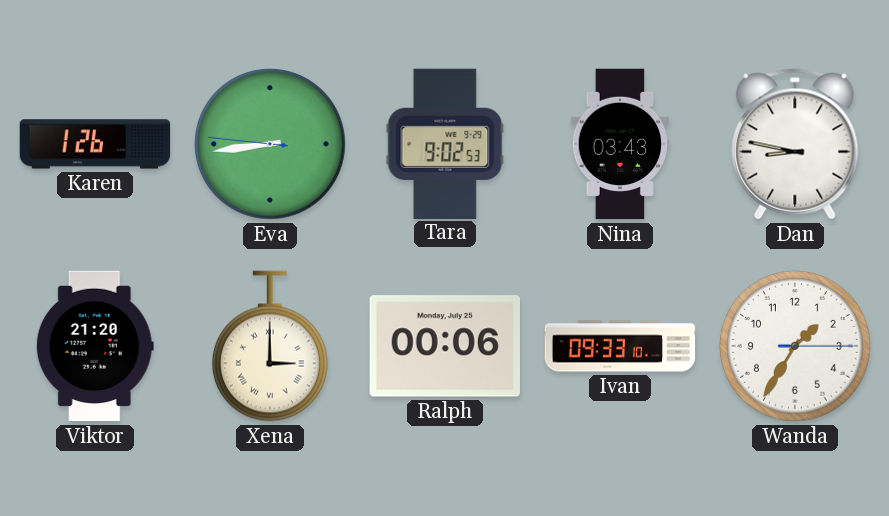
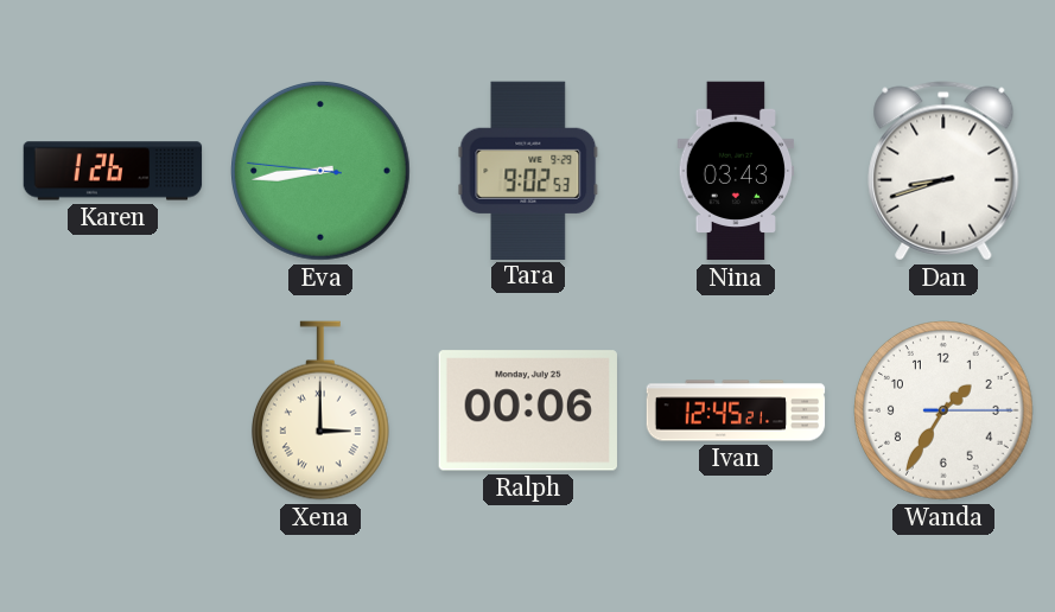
Dan: 8:47 -> 8:42 (943, 171)
Viktor: 21:20 -> none (95, 346)
Ivan: 09:33 -> 12:45 (736, 410)
